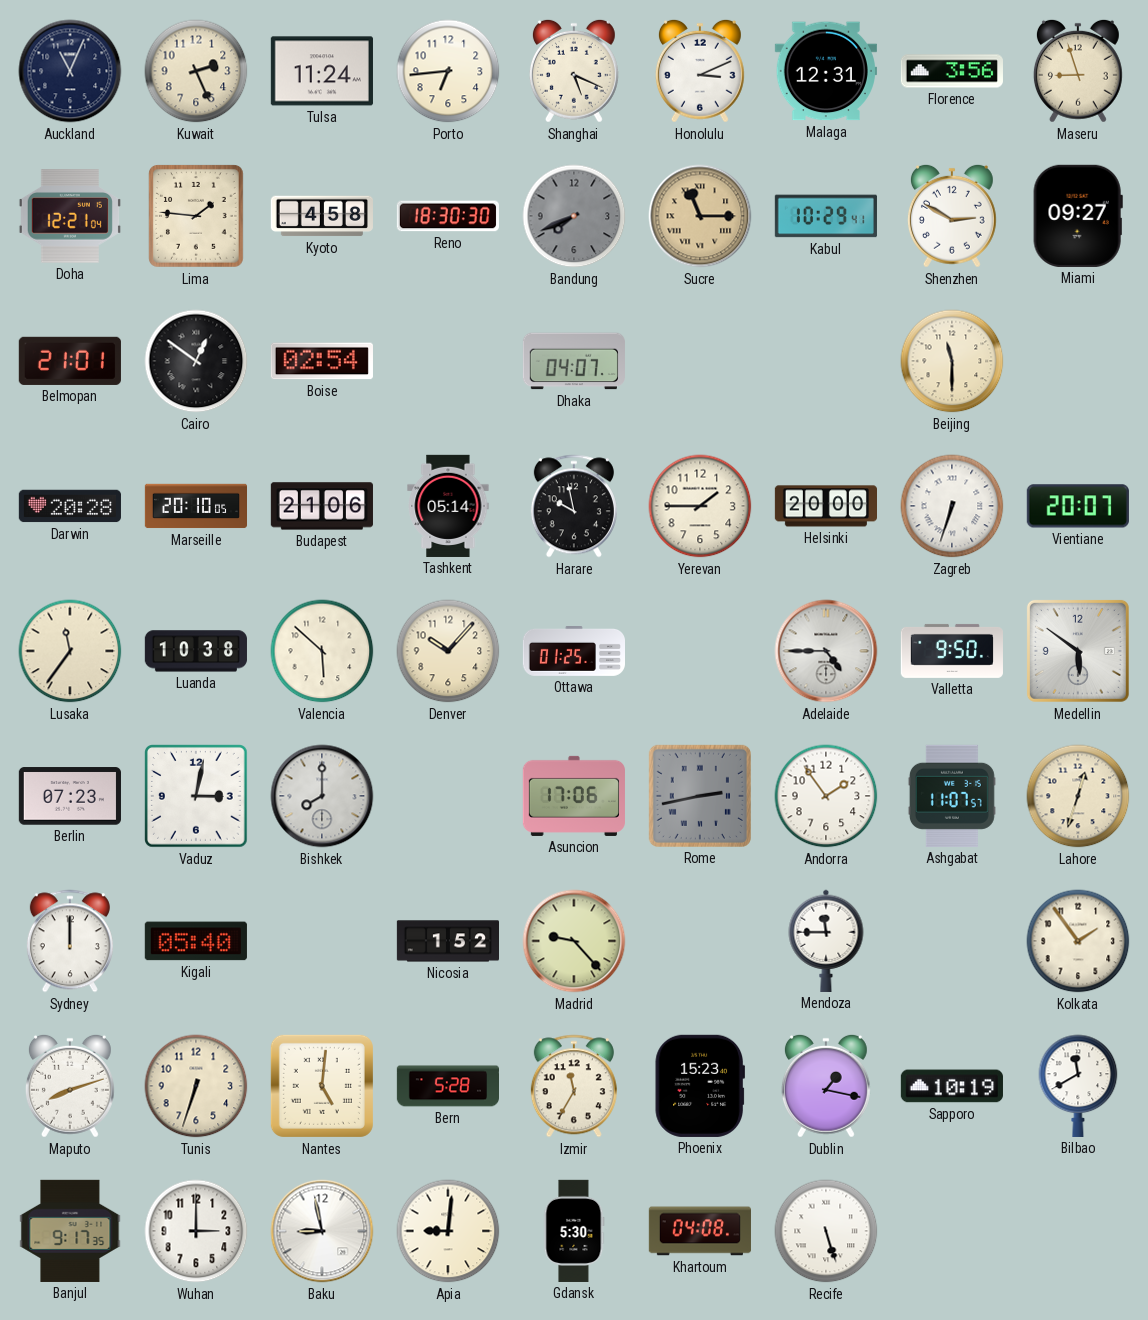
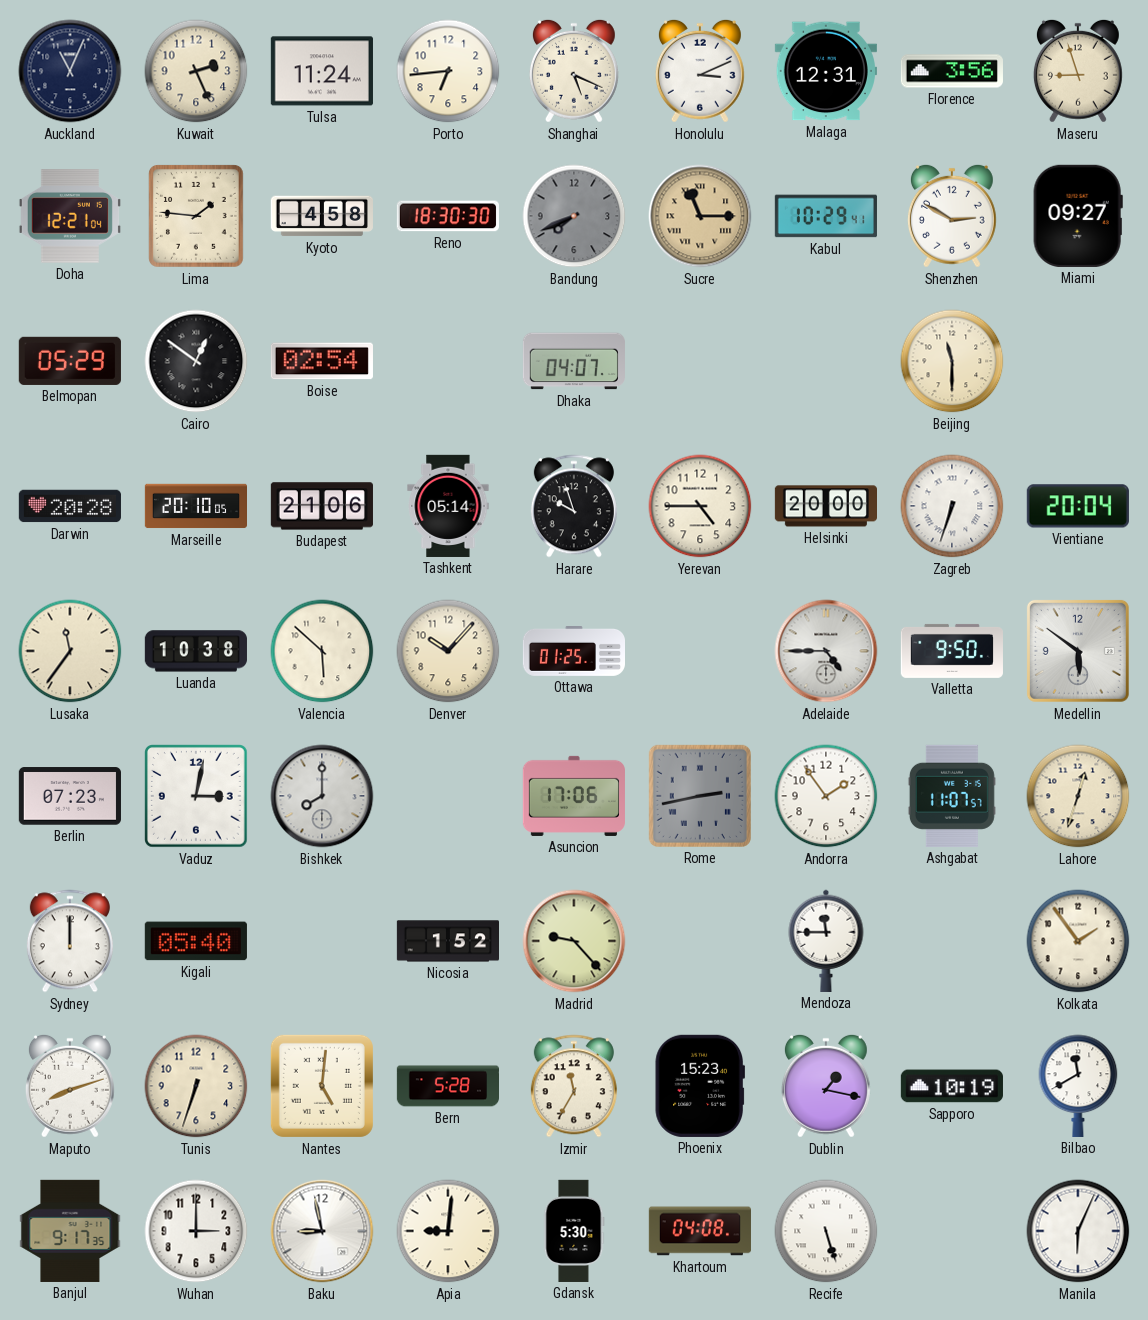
Belmopan: 21:01 -> 05:29 (70, 361)
Harare: 9:58 -> 9:57 (574, 506)
Yerevan: 1:45 -> 4:45 (700, 506)
Vientiane: 20:07 -> 20:04 (1078, 506)
Manila: none -> 6:04 (1078, 1231)
